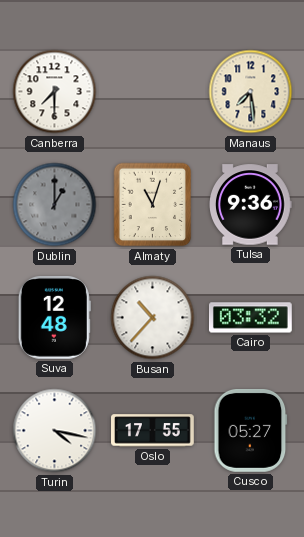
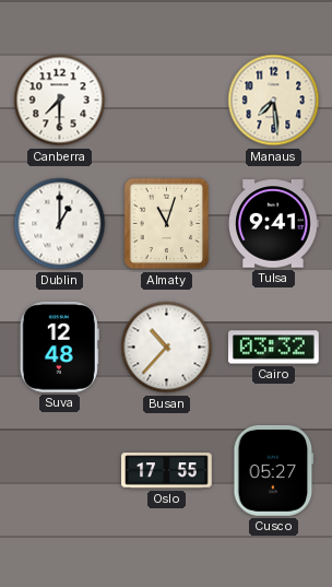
Dublin dial: grey -> white (60, 224)
Tulsa: 9:36 -> 9:41 (274, 224)
Turin: 4:17 -> none (55, 431)
